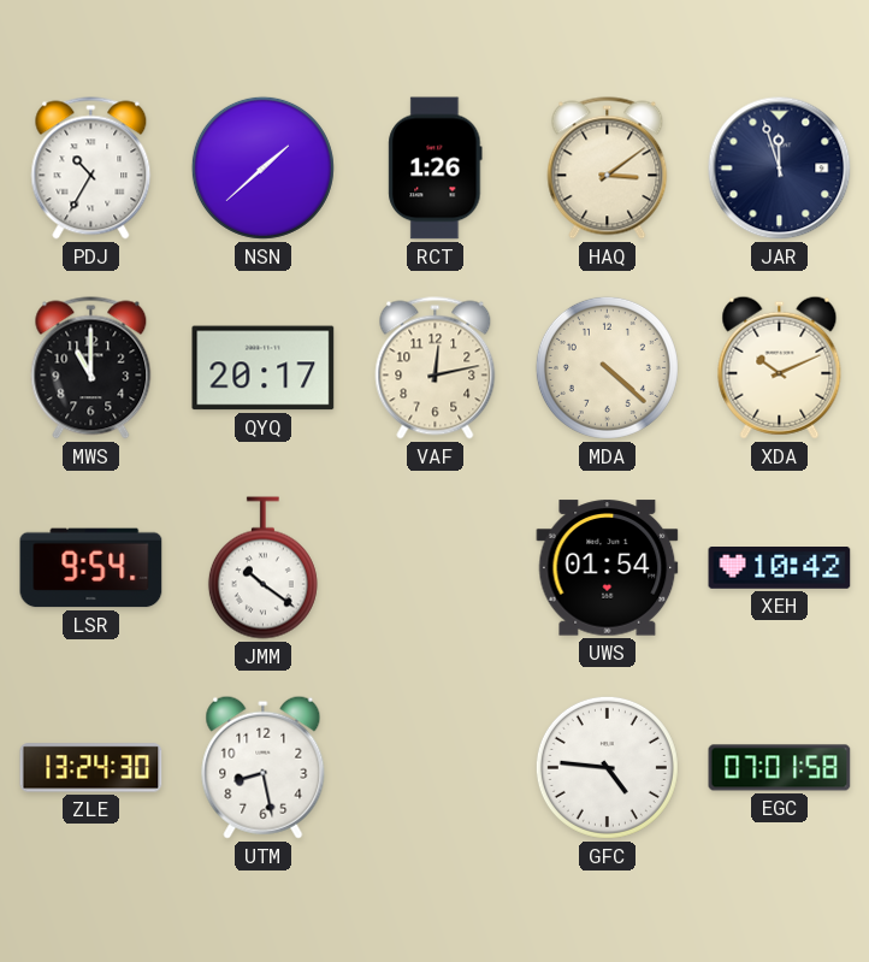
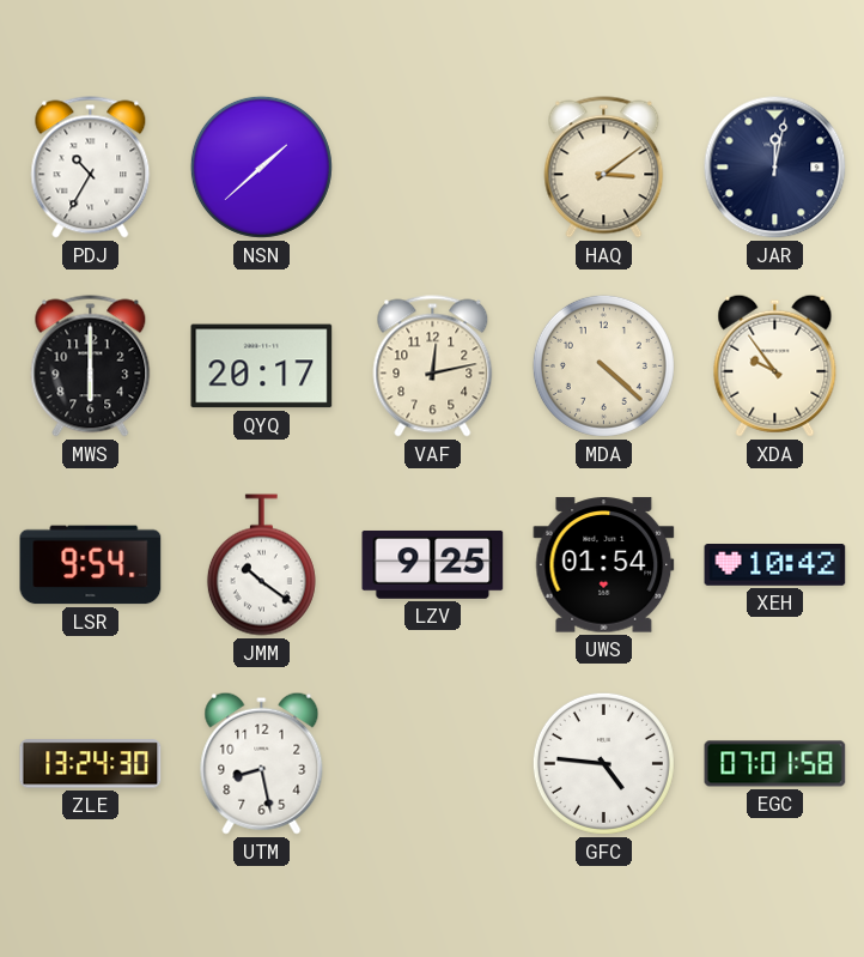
RCT: 1:26 -> none (436, 169)
JAR: 11:57 -> 12:02 (775, 168)
MWS: 11:00 -> 6:00 (91, 367)
XDA: 10:11 -> 9:54 (775, 365)
LZV: none -> 9:25 (433, 564)
